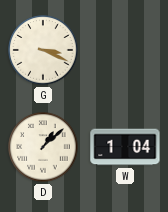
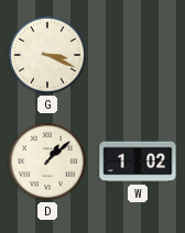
W: 1:04 -> 1:02 (138, 162)
